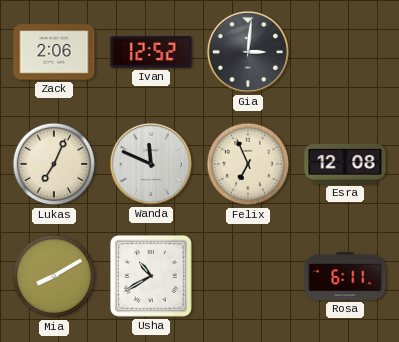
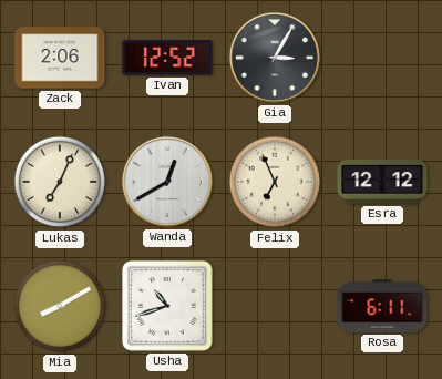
Gia: 3:01 -> 3:05 (275, 58)
Wanda: 11:49 -> 12:40 (167, 182)
Esra: 12:08 -> 12:12 (382, 182)
Usha: 10:40 -> 10:42 (168, 307)
